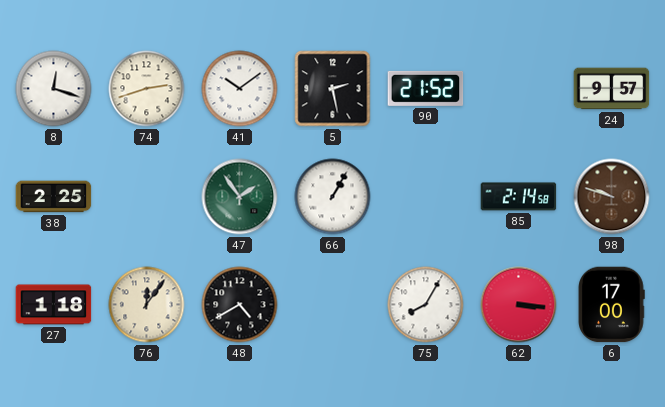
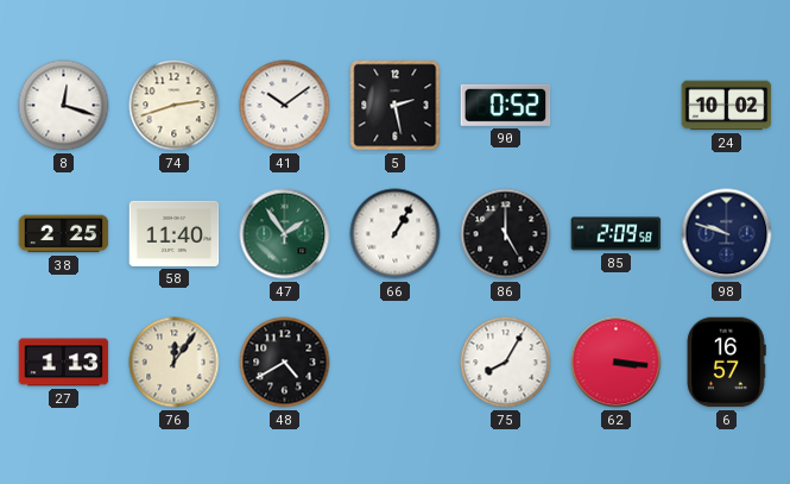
90: 21:52 -> 0:52 (506, 105)
24: 9:57 -> 10:02 (727, 106)
58: none -> 11:40 (175, 233)
86: none -> 5:00 (506, 234)
85: 2:14 -> 2:09 (617, 234)
98 dial: brown -> navy (727, 234)
27: 1:18 -> 1:13 (64, 363)
6: 17:00 -> 16:57 (726, 363)
